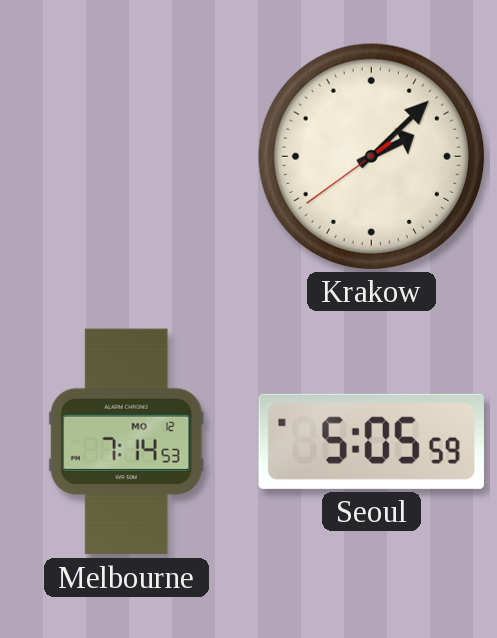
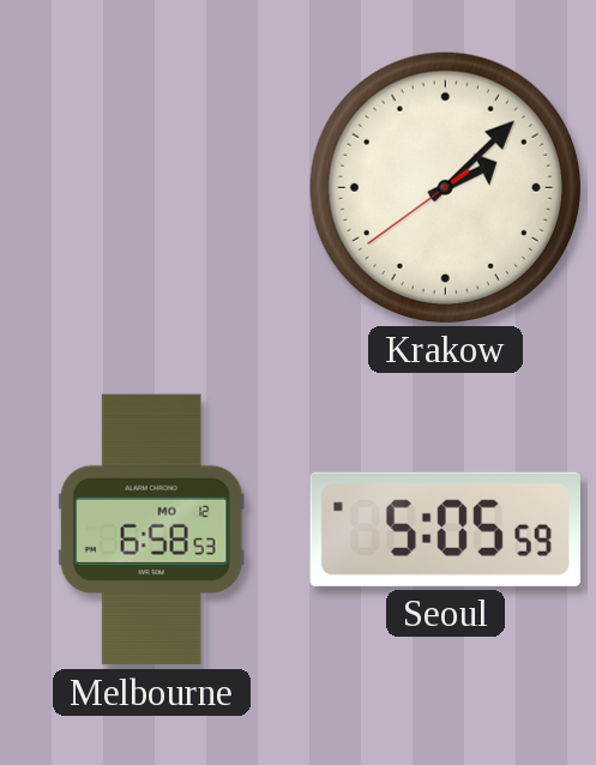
Melbourne: 7:14 -> 6:58 (151, 530)
